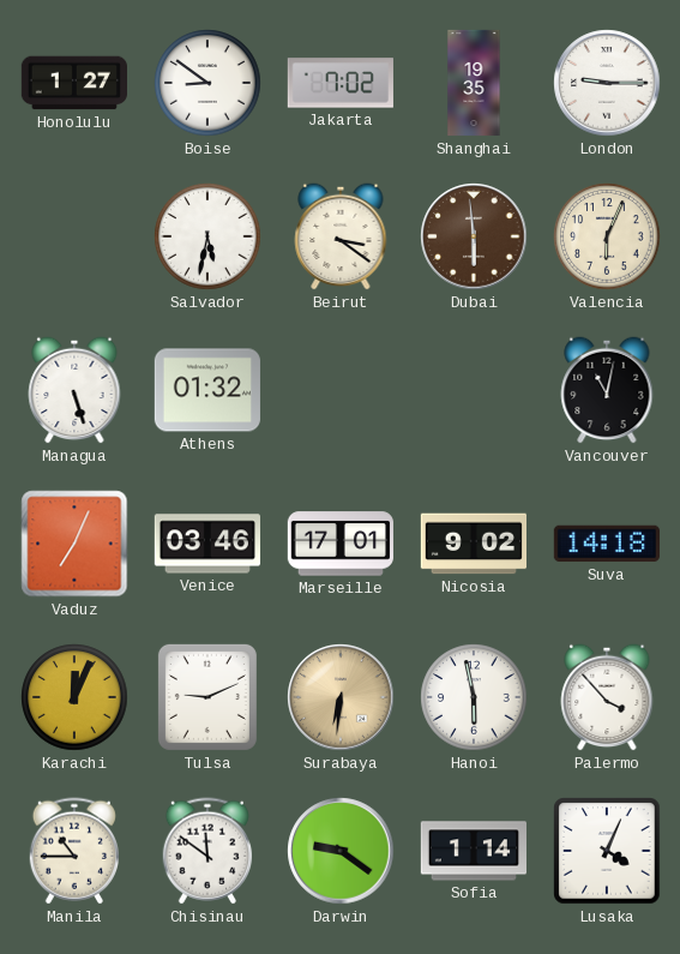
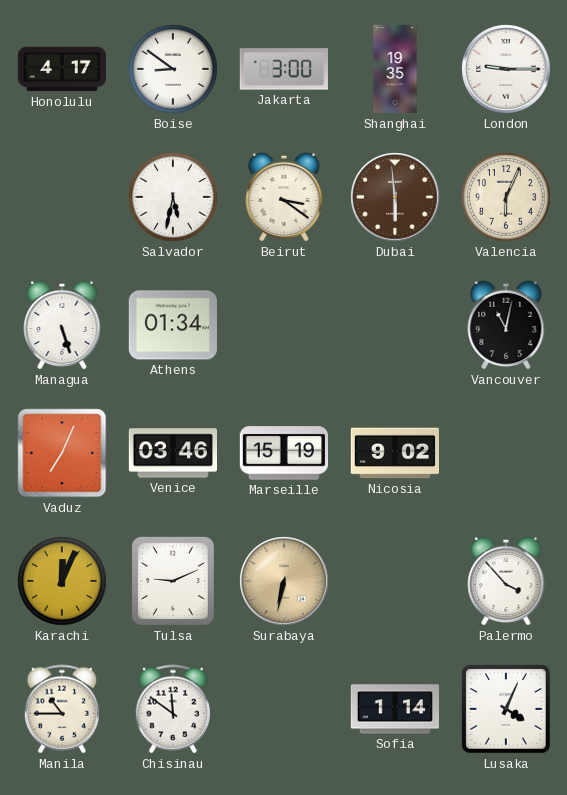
Honolulu: 1:27 -> 4:17 (61, 69)
Jakarta: 7:02 -> 3:00 (284, 69)
Athens: 01:32 -> 01:34 (173, 325)
Marseille: 17:01 -> 15:19 (283, 453)
Suva: 14:18 -> none (607, 544)
Surabaya: 6:31 -> 6:32 (284, 581)
Hanoi: 5:58 -> none (474, 697)
Darwin: 9:21 -> none (341, 851)
